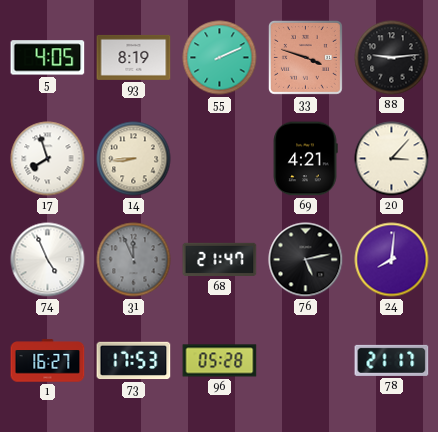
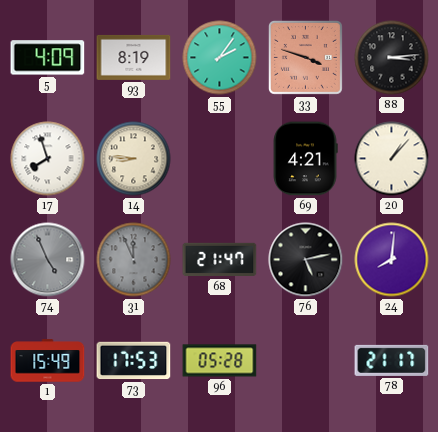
5: 4:05 -> 4:09 (48, 58)
55: 2:11 -> 2:06 (220, 58)
88: 9:14 -> 3:14 (392, 58)
14: 8:44 -> 8:46 (134, 159)
20: 3:07 -> 1:07 (392, 159)
74 dial: white -> grey (48, 260)
1: 16:27 -> 15:49 (48, 361)
